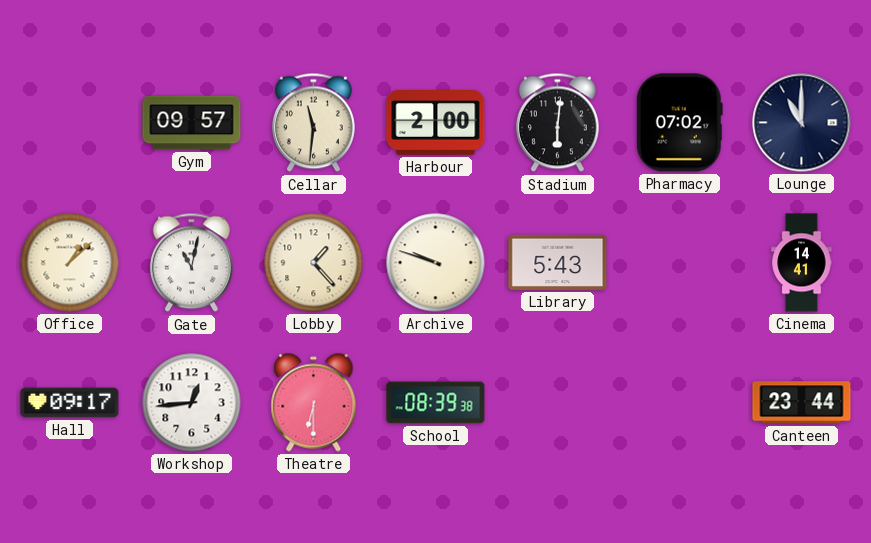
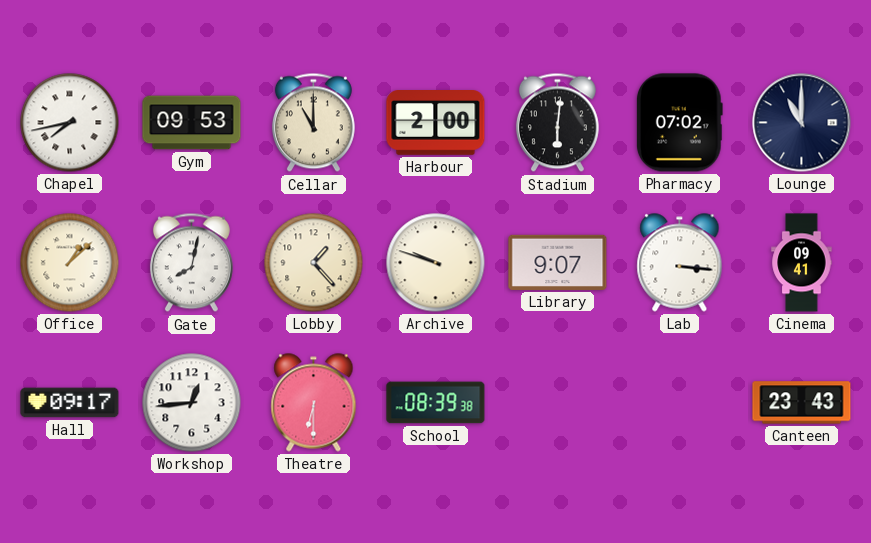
Chapel: none -> 7:43 (70, 123)
Gym: 09:57 -> 09:53 (192, 123)
Cellar: 11:31 -> 11:00 (313, 123)
Gate: 11:02 -> 8:02 (191, 263)
Library: 5:43 -> 9:07 (558, 262)
Lab: none -> 3:16 (680, 263)
Cinema: 14:41 -> 09:41 (802, 263)
Canteen: 23:44 -> 23:43 (802, 403)
